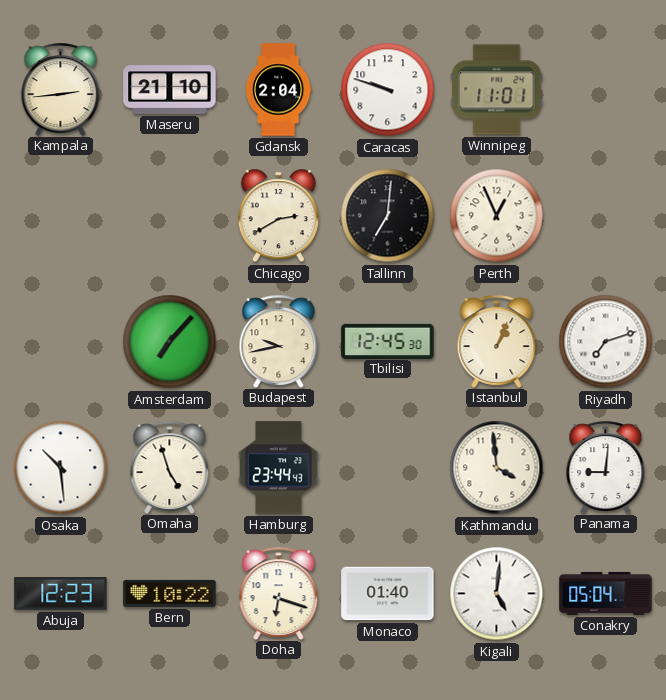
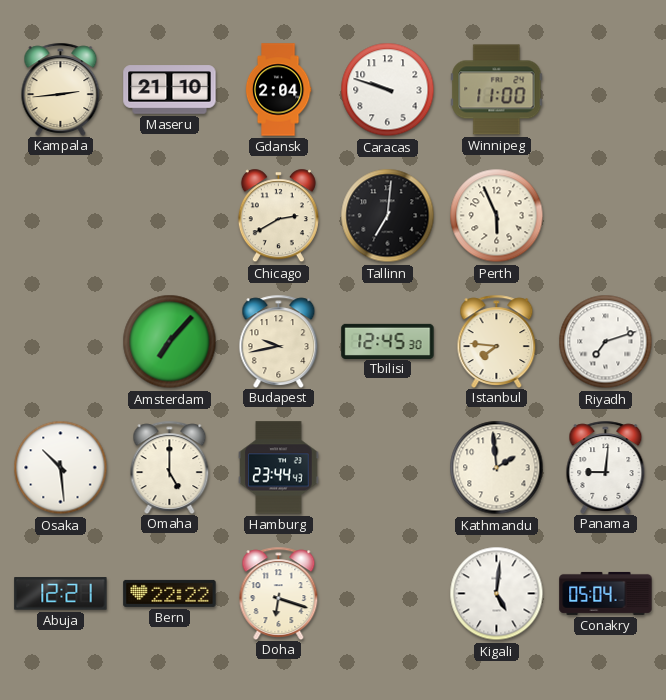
Winnipeg: 11:01 -> 11:00 (497, 90)
Perth: 12:56 -> 5:56 (497, 216)
Istanbul: 1:04 -> 7:46 (497, 341)
Omaha: 4:57 -> 5:00 (170, 467)
Kathmandu: 3:59 -> 1:59 (497, 468)
Abuja: 12:23 -> 12:21 (61, 594)
Bern: 10:22 -> 22:22 (170, 593)
Monaco: 01:40 -> none (388, 594)
